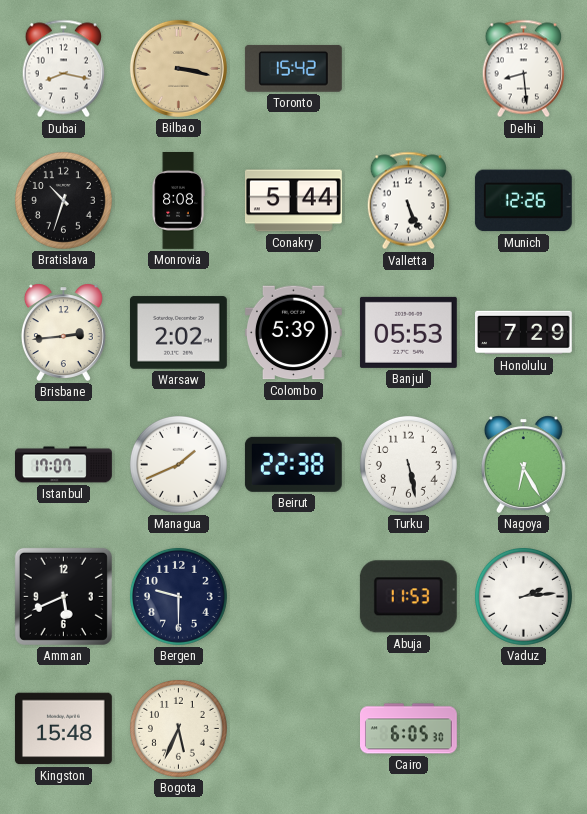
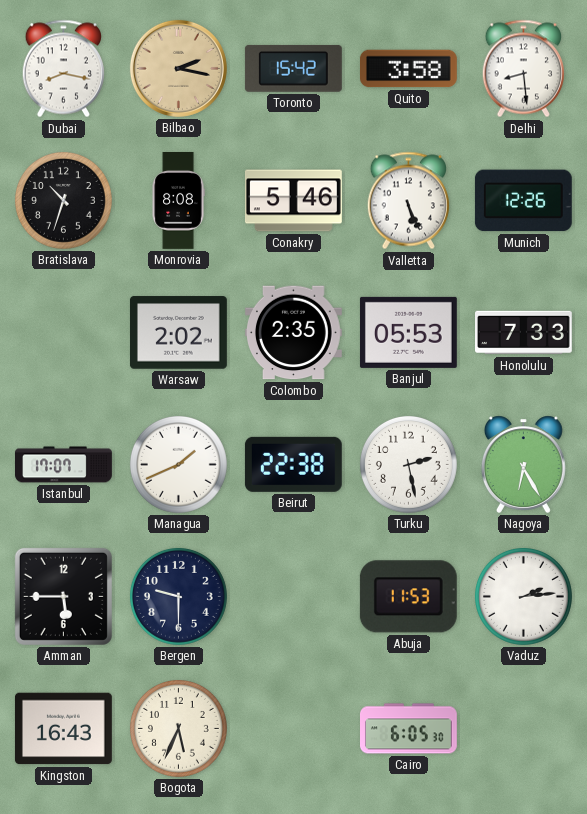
Bilbao: 3:17 -> 2:17 (178, 68)
Quito: none -> 3:58 (408, 69)
Conakry: 5:44 -> 5:46 (293, 201)
Brisbane: 2:44 -> none (63, 332)
Colombo: 5:39 -> 2:35 (293, 333)
Honolulu: 7:29 -> 7:33 (524, 333)
Turku: 5:28 -> 2:28 (408, 464)
Amman: 5:41 -> 5:45 (63, 596)
Kingston: 15:48 -> 16:43 (63, 729)
